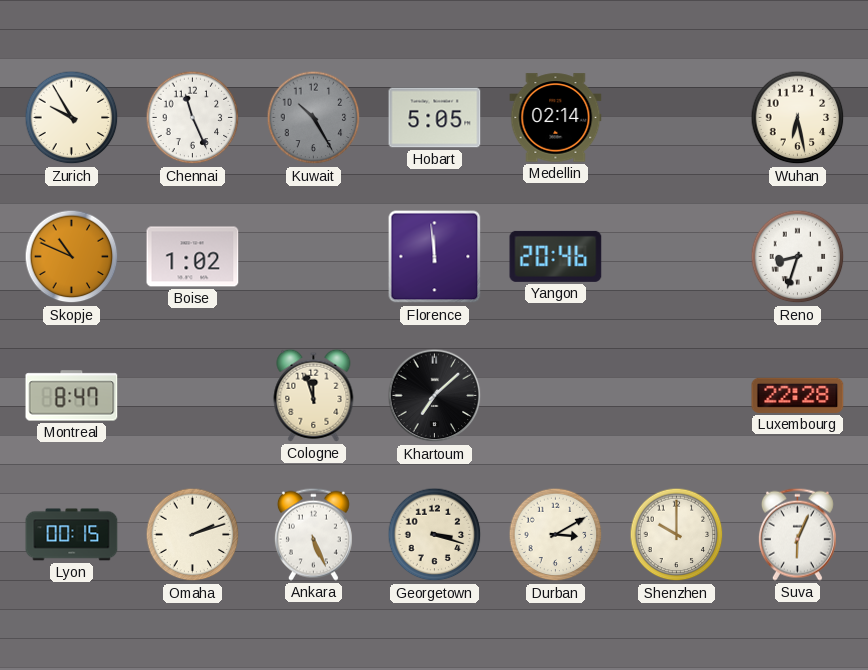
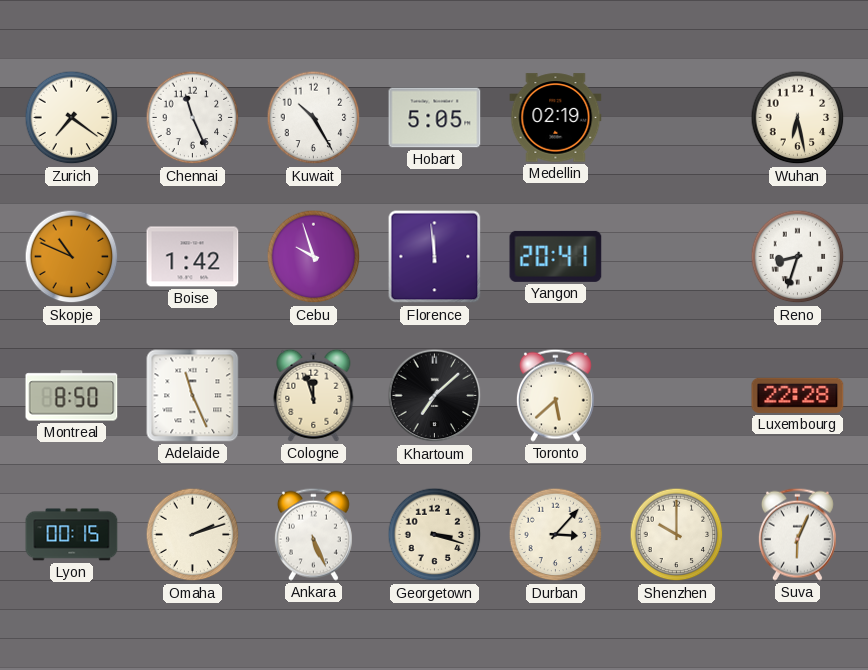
Zurich: 9:55 -> 7:21 (72, 118)
Kuwait dial: grey -> white (314, 118)
Medellin: 02:14 -> 02:19 (556, 118)
Boise: 1:02 -> 1:42 (193, 257)
Cebu: none -> 9:57 (314, 257)
Yangon: 20:46 -> 20:41 (556, 256)
Montreal: 8:47 -> 8:50 (72, 396)
Adelaide: none -> 11:26 (193, 396)
Toronto: none -> 5:38 (555, 395)
Durban: 3:10 -> 3:07 (556, 535)
